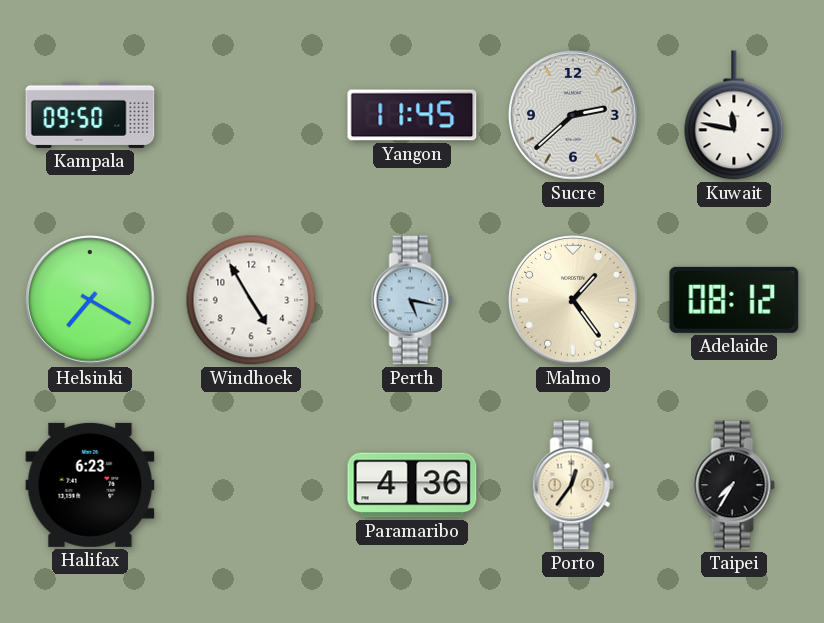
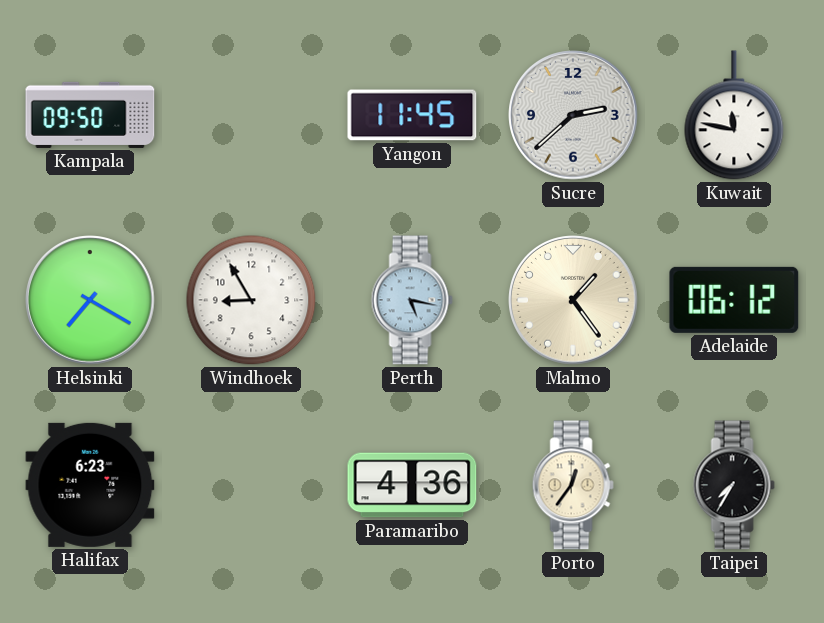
Windhoek: 4:55 -> 8:55 (251, 300)
Adelaide: 08:12 -> 06:12 (734, 300)
